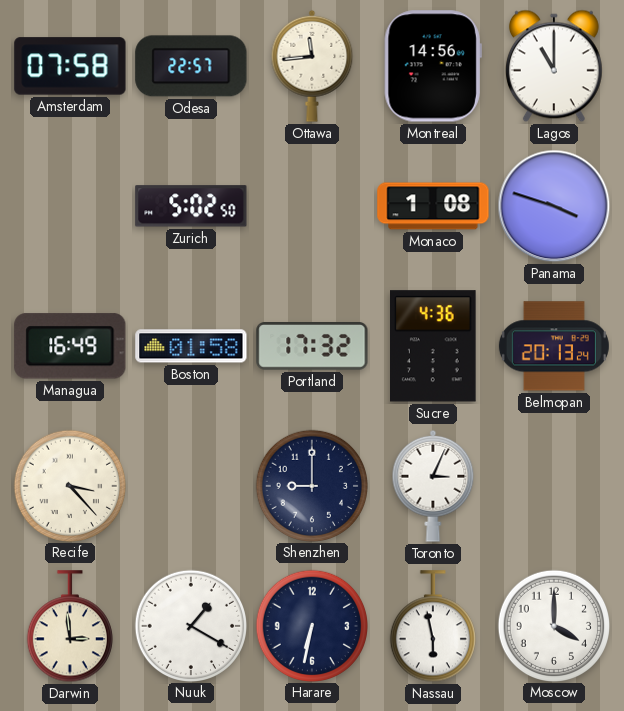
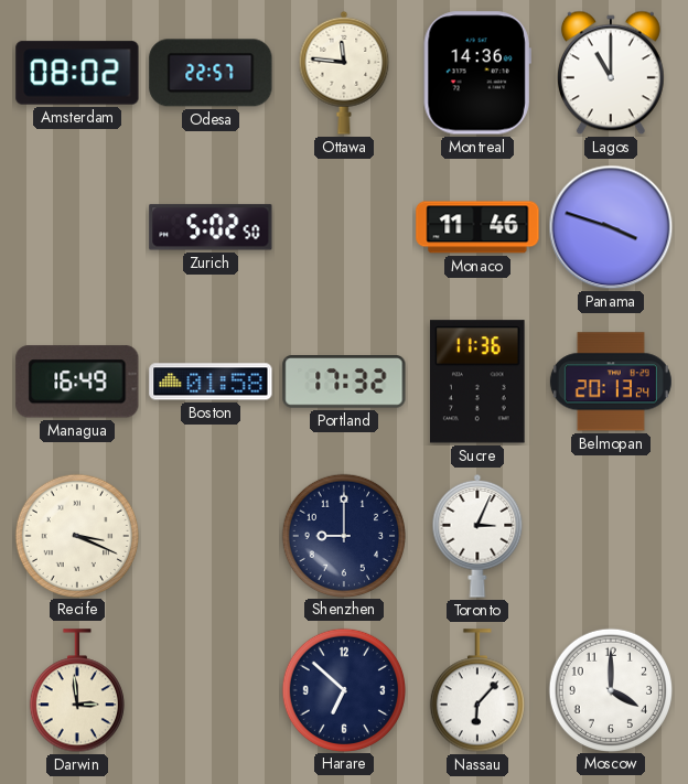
Amsterdam: 07:58 -> 08:02 (77, 73)
Ottawa: 11:44 -> 11:46 (344, 73)
Montreal: 14:56 -> 14:36 (477, 73)
Monaco: 1:08 -> 11:46 (477, 227)
Sucre: 4:36 -> 11:36 (479, 382)
Recife: 3:23 -> 3:19 (76, 535)
Nuuk: 1:20 -> none (190, 625)
Harare: 6:32 -> 6:52 (343, 689)
Nassau: 5:58 -> 6:07 (477, 691)
